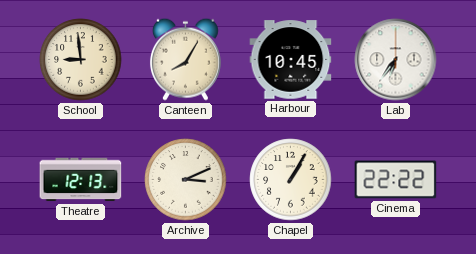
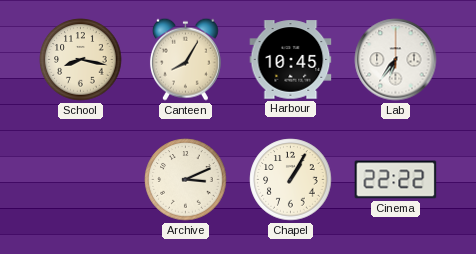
School: 8:59 -> 8:17 (81, 60)
Theatre: 12:13 -> none (81, 180)
